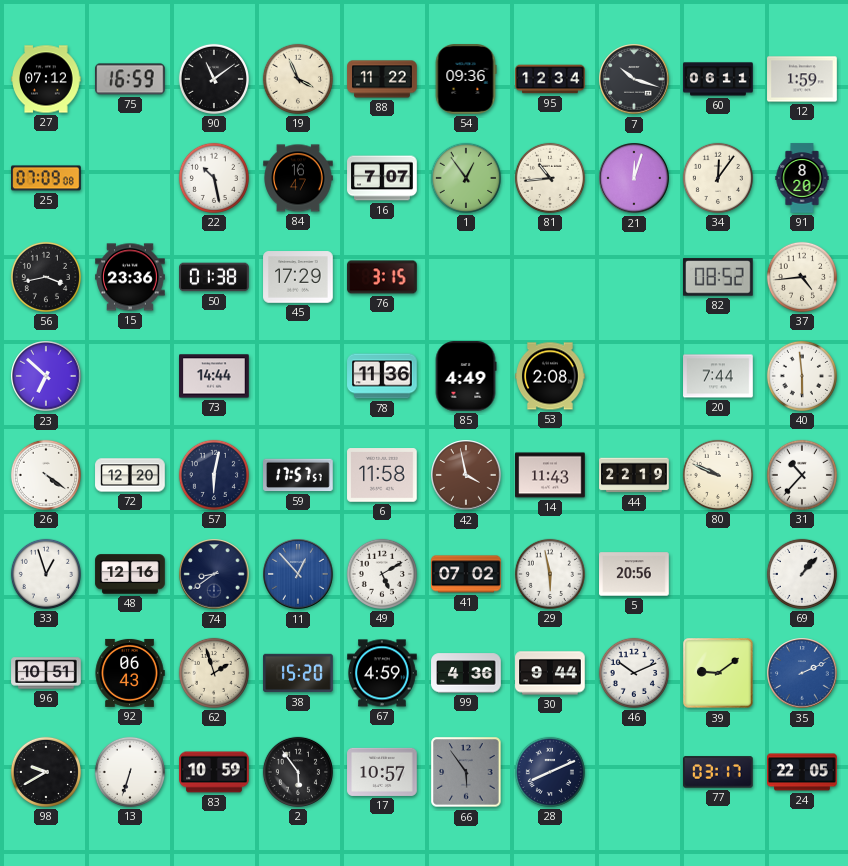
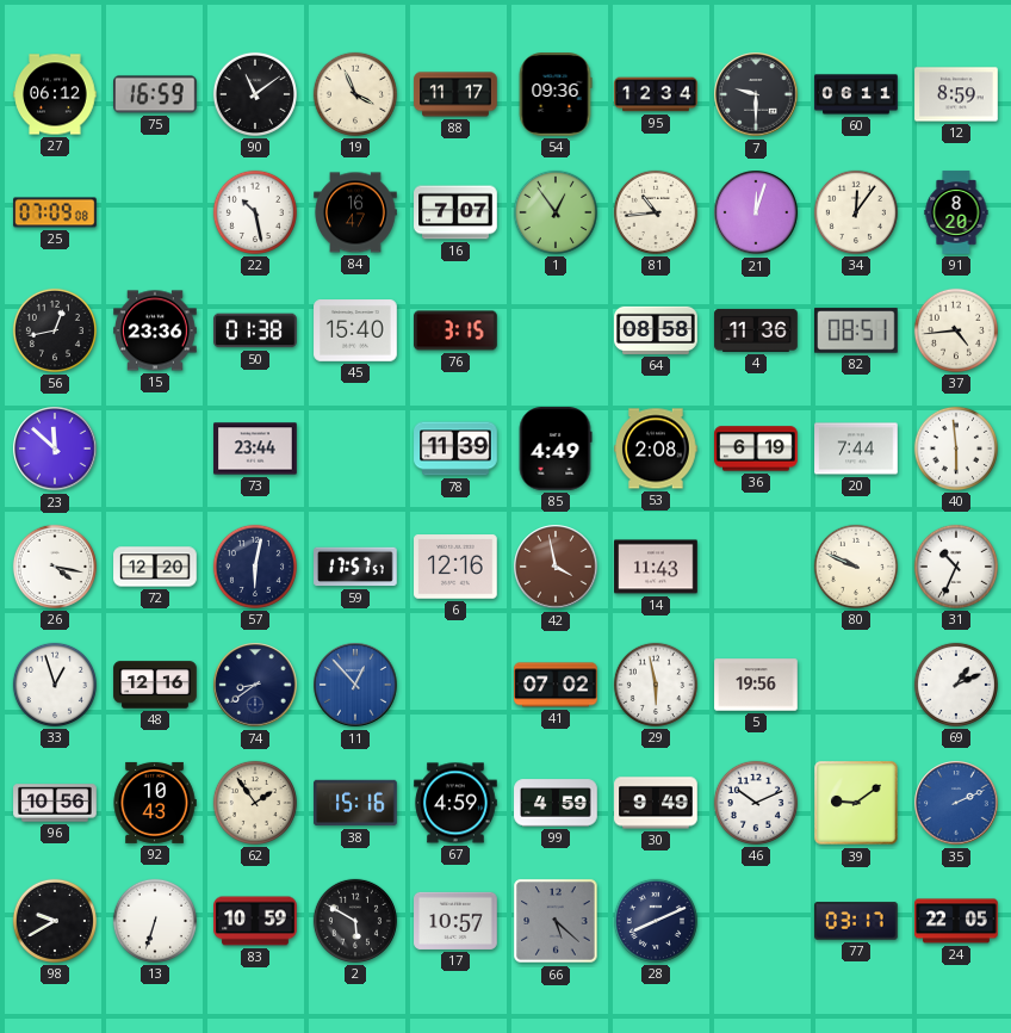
27: 07:12 -> 06:12 (55, 94)
88: 11:22 -> 11:17 (455, 94)
7: 10:18 -> 9:30 (756, 94)
12: 1:59 -> 8:59 (956, 94)
56: 3:43 -> 12:43 (55, 330)
45: 17:29 -> 15:40 (355, 330)
64: none -> 08:58 (656, 330)
4: none -> 11:36 (756, 330)
82: 08:52 -> 08:51 (857, 330)
23: 6:52 -> 11:52 (55, 449)
73: 14:44 -> 23:44 (255, 449)
78: 11:36 -> 11:39 (455, 449)
36: none -> 6:19 (756, 449)
26: 4:21 -> 4:17 (55, 567)
6: 11:58 -> 12:16 (455, 567)
44: 22:19 -> none (634, 475)
31: 10:37 -> 10:34 (956, 567)
49: 5:10 -> none (382, 574)
5: 20:56 -> 19:56 (756, 685)
69: 1:07 -> 1:11 (956, 685)
96: 10:51 -> 10:56 (55, 803)
92: 06:43 -> 10:43 (155, 803)
62: 1:57 -> 1:54 (255, 803)
38: 15:20 -> 15:16 (355, 803)
99: 4:36 -> 4:59 (556, 803)
30: 9:44 -> 9:49 (656, 803)
2: 5:54 -> 5:50 (355, 921)
66: 5:54 -> 5:22 (556, 921)
